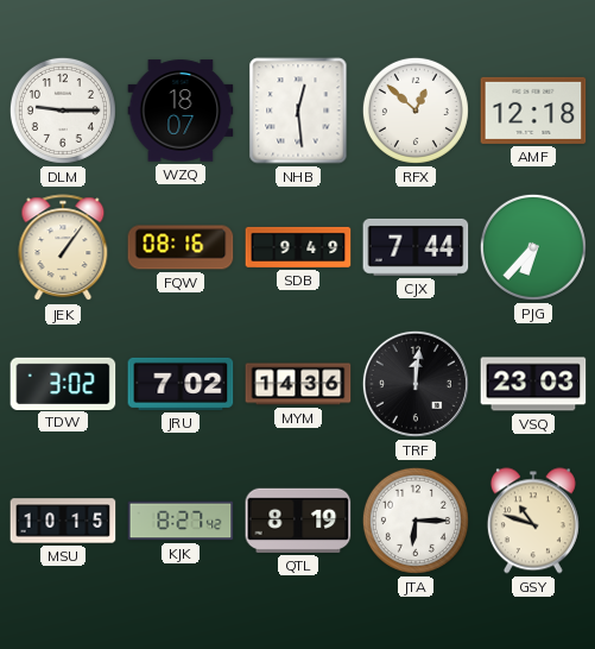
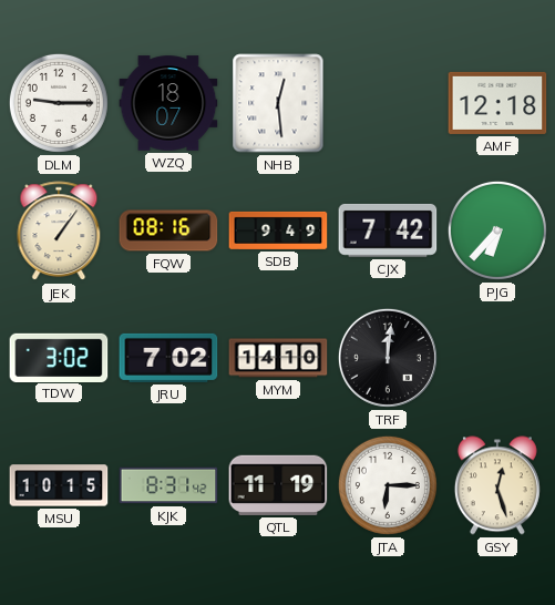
RFX: 12:52 -> none (416, 111)
CJX: 7:44 -> 7:42 (388, 230)
MYM: 14:36 -> 14:10 (278, 358)
VSQ: 23:03 -> none (533, 384)
KJK: 8:27 -> 8:31 (168, 485)
QTL: 8:19 -> 11:19 (278, 485)
GSY: 10:48 -> 12:27 (497, 485)
